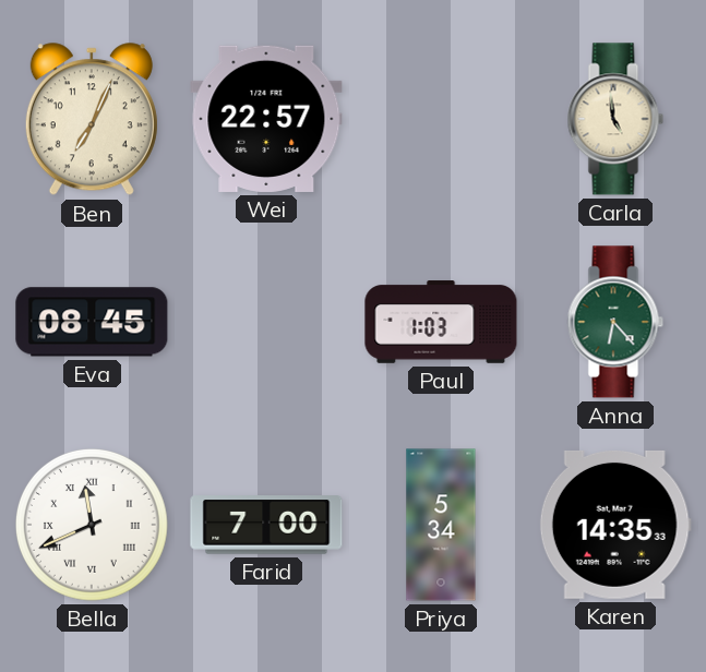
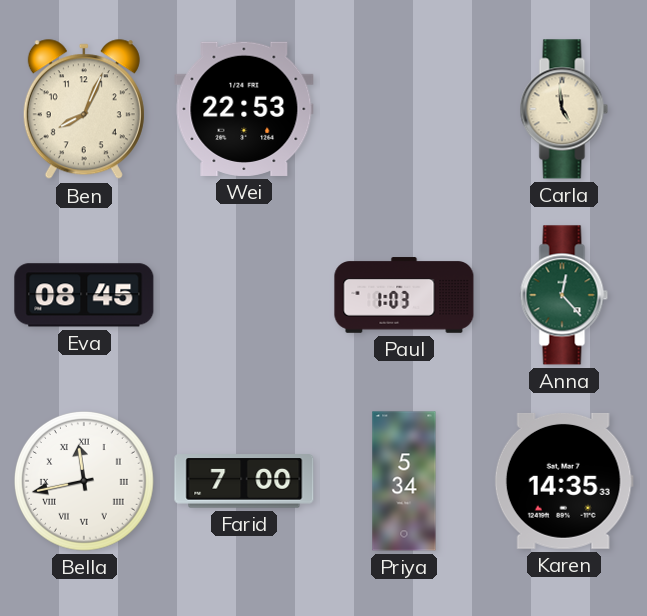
Ben: 7:04 -> 8:04 (84, 110)
Wei: 22:57 -> 22:53 (244, 109)
Anna: 6:23 -> 12:23 (564, 295)
Bella: 11:41 -> 11:43 (85, 482)
